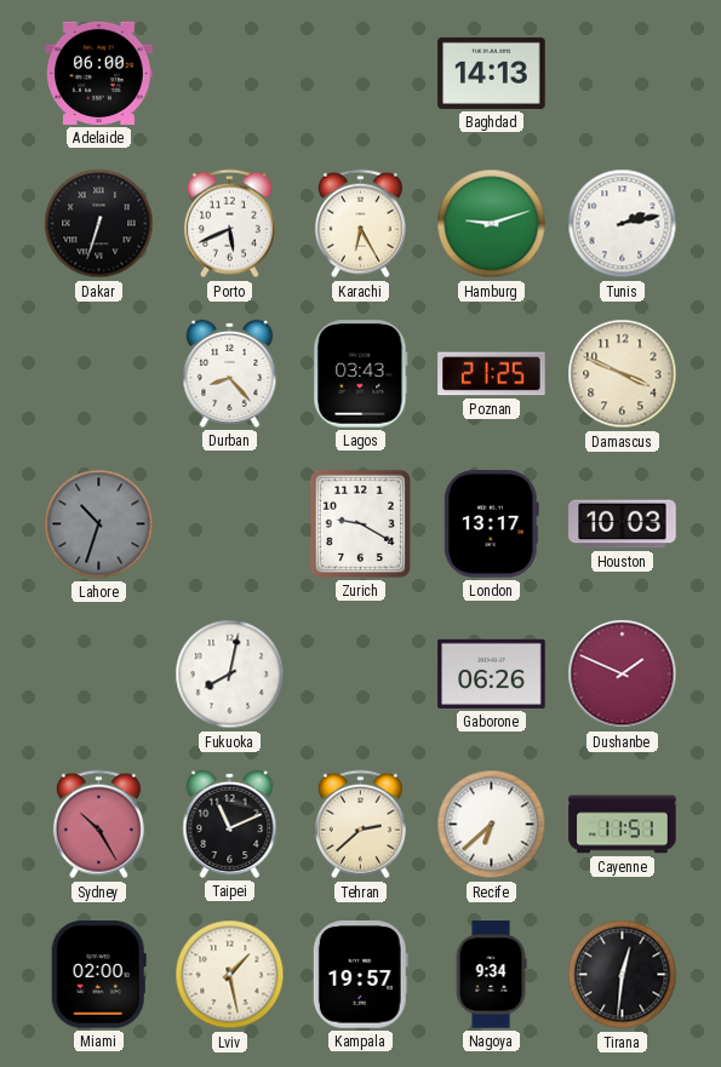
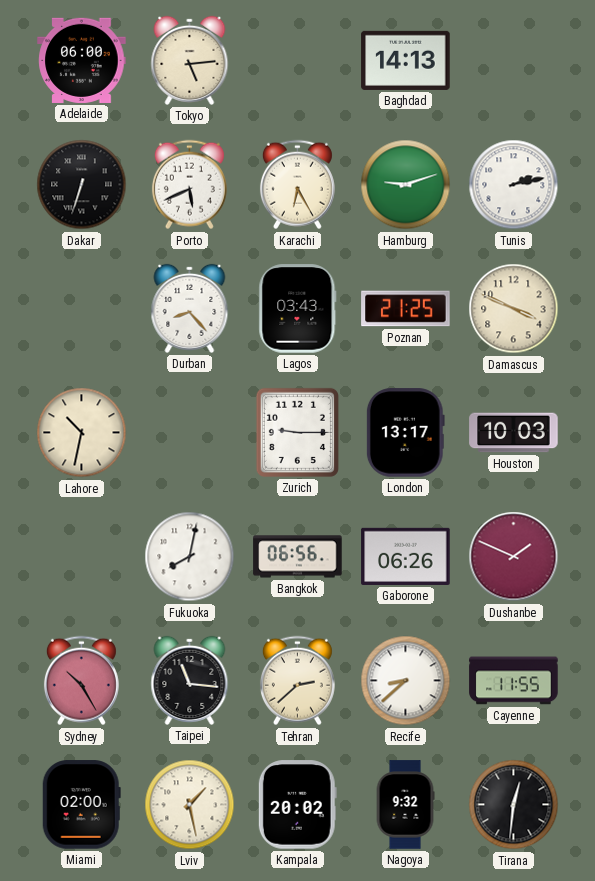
Tokyo: none -> 5:14 (190, 60)
Lahore: 10:33 -> 10:32 (82, 433)
Lahore dial: grey -> cream (82, 433)
Zurich: 9:20 -> 9:15 (297, 432)
Bangkok: none -> 06:56 (298, 557)
Taipei: 11:11 -> 11:16 (190, 680)
Recife: 6:38 -> 8:38 (406, 681)
Cayenne: 11:51 -> 11:55 (514, 681)
Kampala: 19:57 -> 20:02 (297, 805)
Nagoya: 9:34 -> 9:32 (405, 805)
